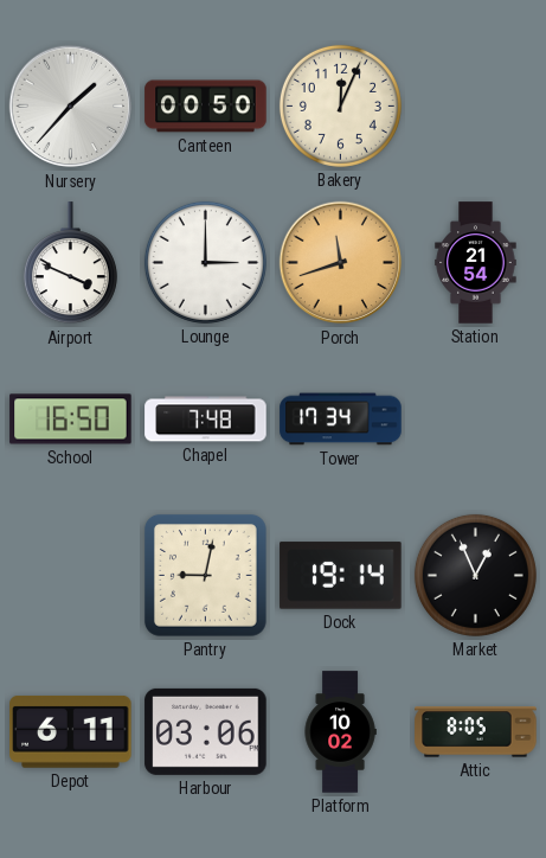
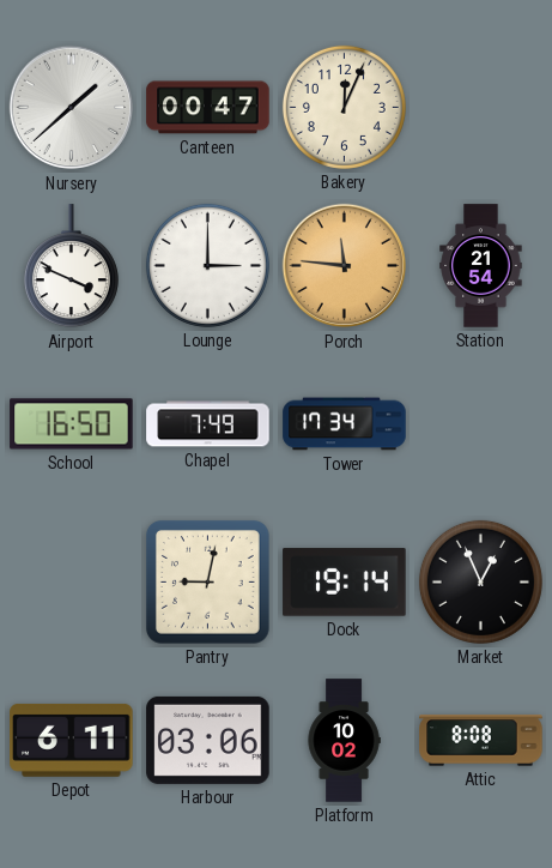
Nursery: 1:37 -> 1:38 (72, 108)
Canteen: 00:50 -> 00:47 (208, 108)
Porch: 11:42 -> 11:46 (345, 266)
Chapel: 7:48 -> 7:49 (208, 424)
Attic: 8:05 -> 8:08 (481, 741)
